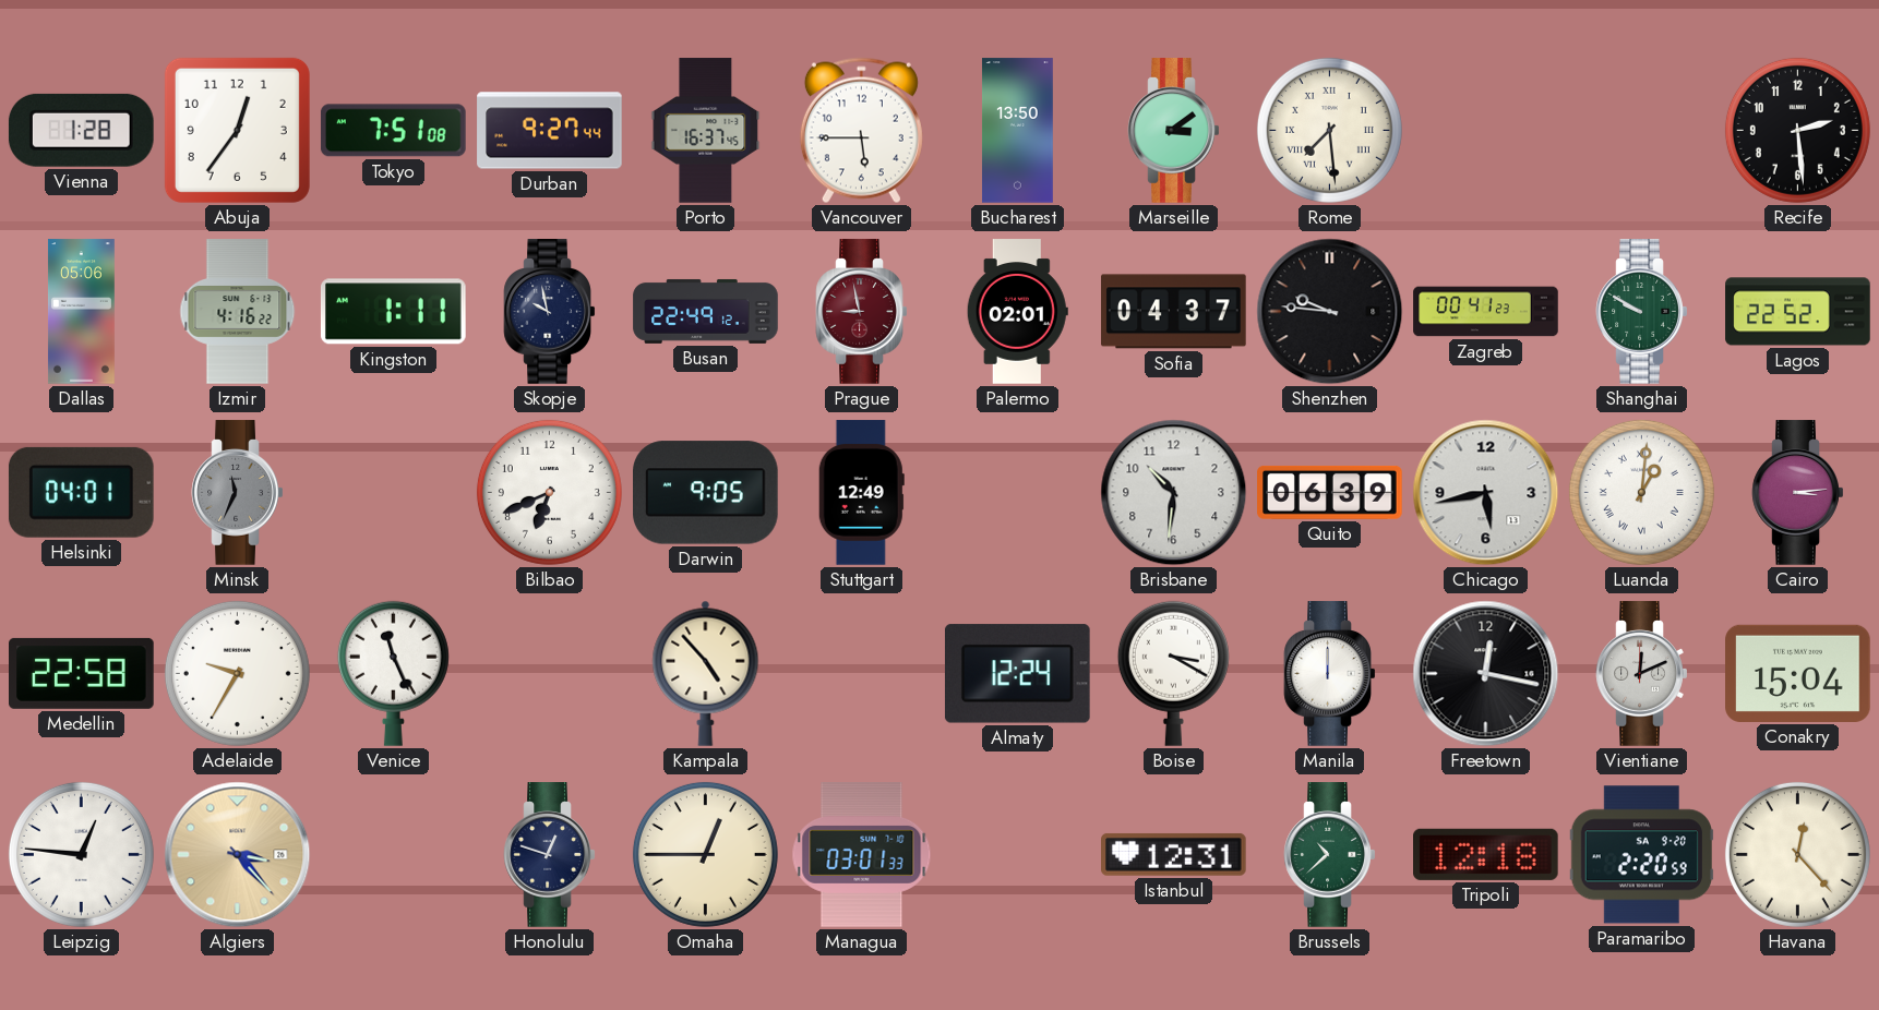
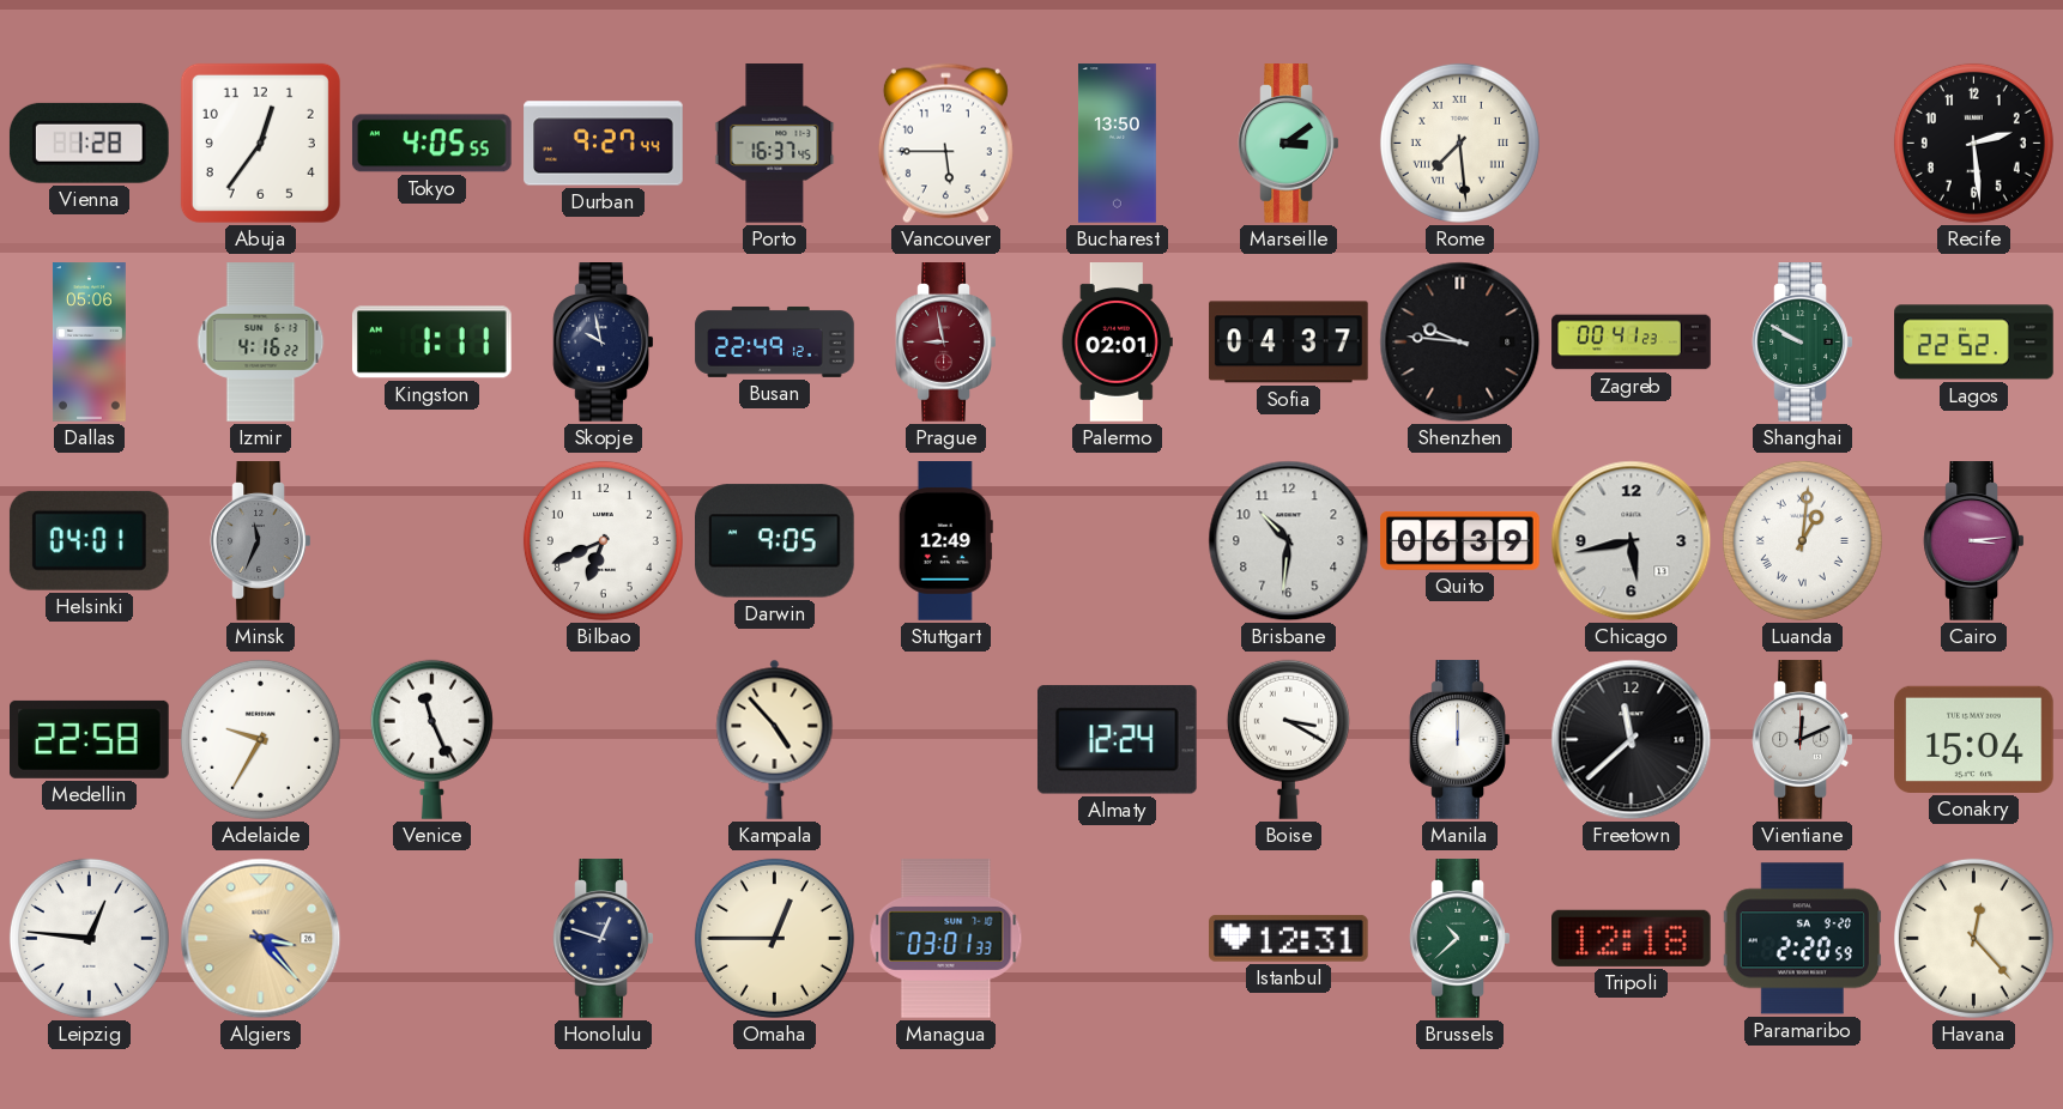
Tokyo: 7:51 -> 4:05 (432, 144)
Freetown: 12:17 -> 11:38 (1632, 740)
